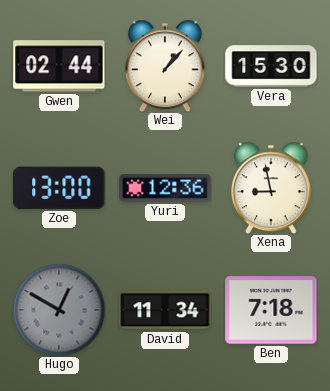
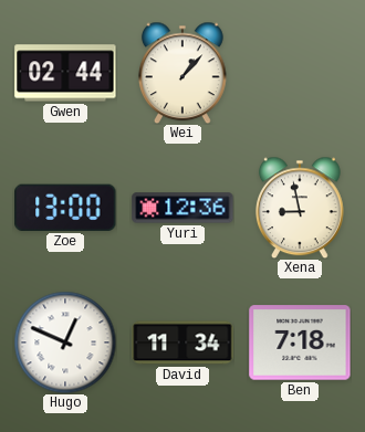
Vera: 15:30 -> none (271, 66)
Hugo: 12:50 -> 12:49 (65, 343)
Hugo dial: grey -> white (65, 343)
